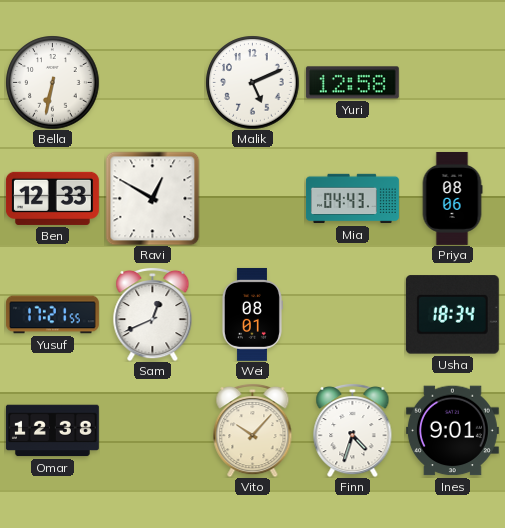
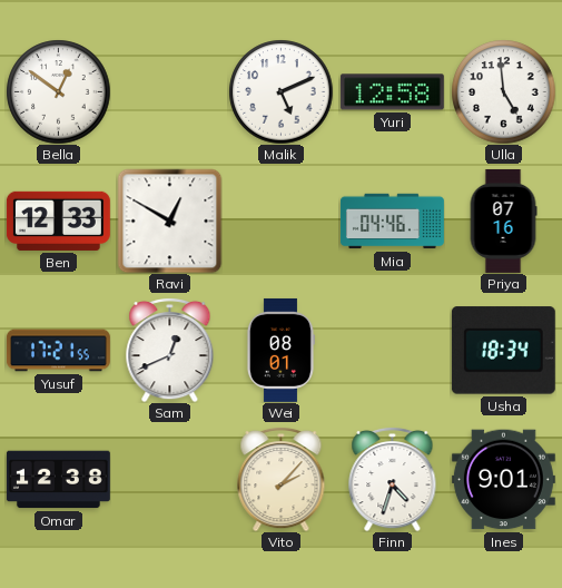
Bella: 6:32 -> 12:51 (58, 91)
Ulla: none -> 4:59 (503, 91)
Mia: 04:43 -> 04:46 (392, 222)
Priya: 08:06 -> 07:16 (503, 220)
Vito: 10:07 -> 2:07 (282, 479)
